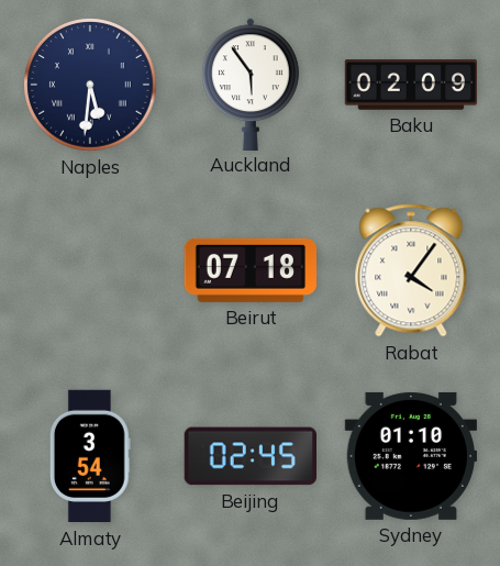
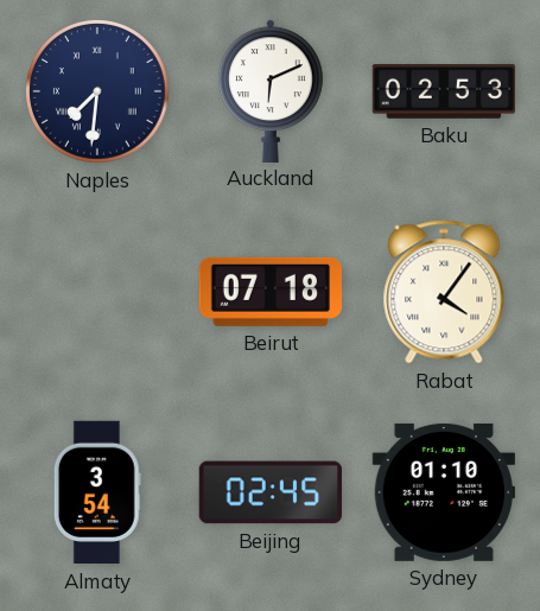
Naples: 5:31 -> 7:31 (99, 93)
Auckland: 5:54 -> 6:11 (272, 90)
Baku: 02:09 -> 02:53 (443, 93)
